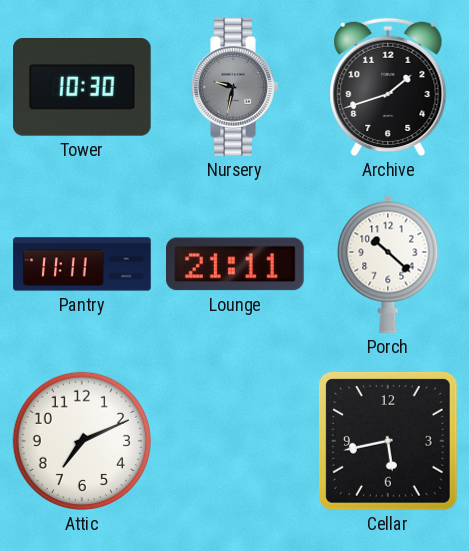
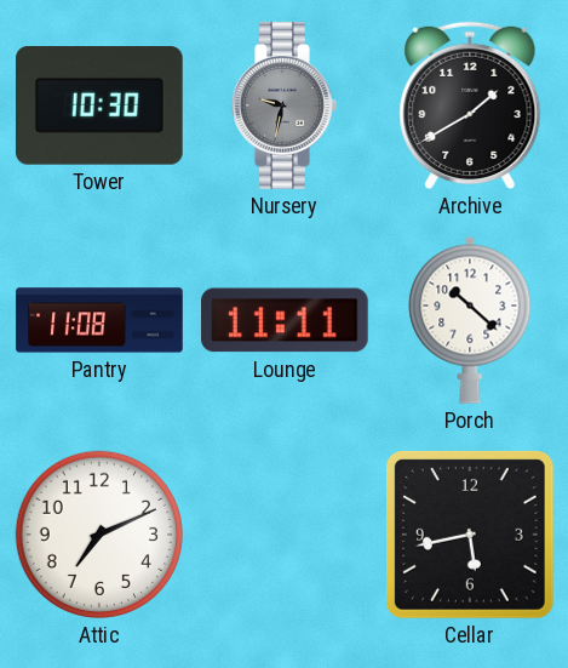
Archive: 1:42 -> 1:40 (470, 105)
Pantry: 11:11 -> 11:08 (99, 320)
Lounge: 21:11 -> 11:11 (286, 320)
